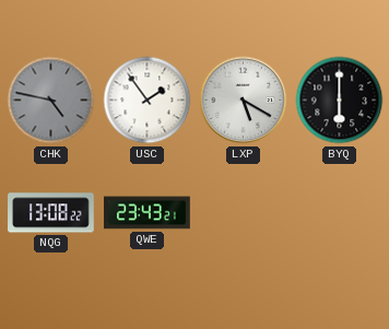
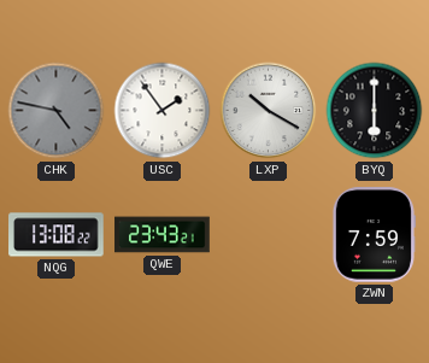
LXP: 5:20 -> 10:20 (269, 111)
ZWN: none -> 7:59 (374, 235)
